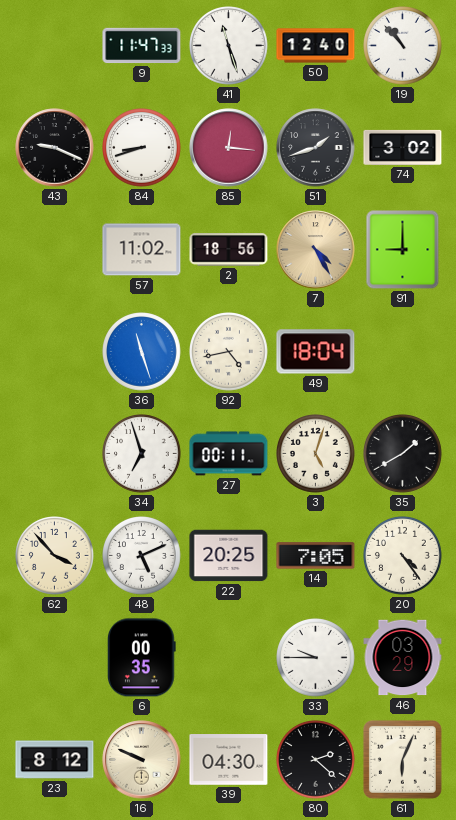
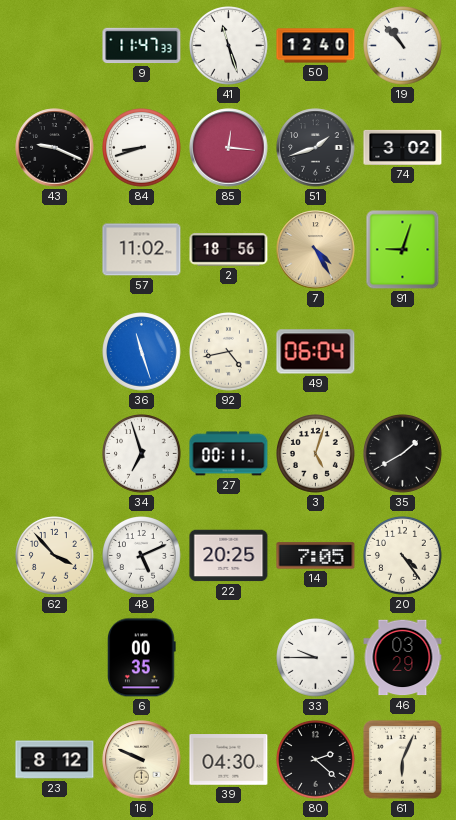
91: 9:00 -> 9:03 (403, 250)
49: 18:04 -> 06:04 (316, 352)
